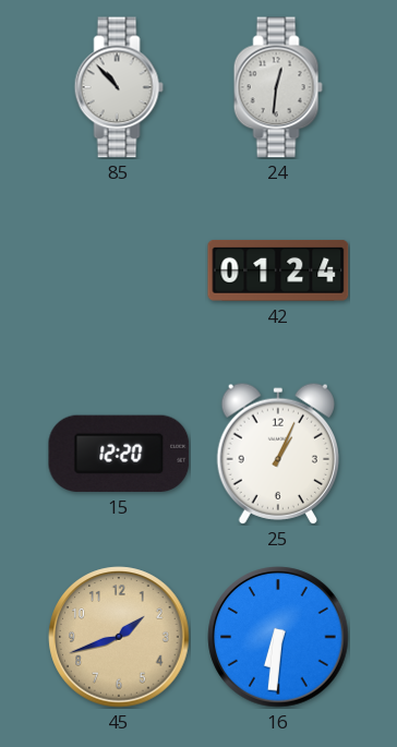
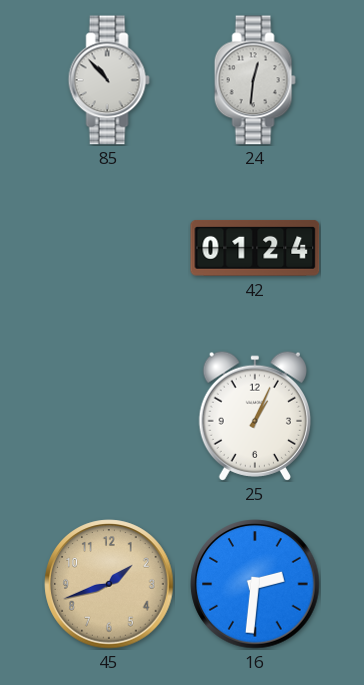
15: 12:20 -> none (119, 454)
16: 6:31 -> 2:31 (255, 584)
